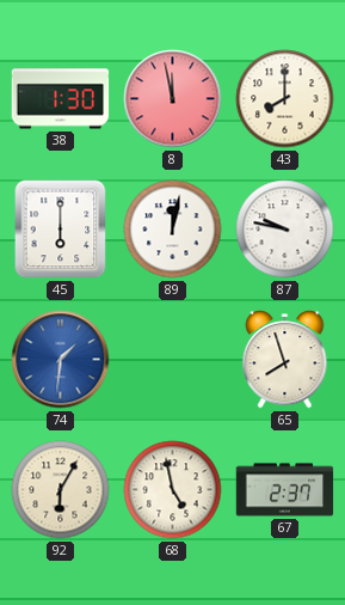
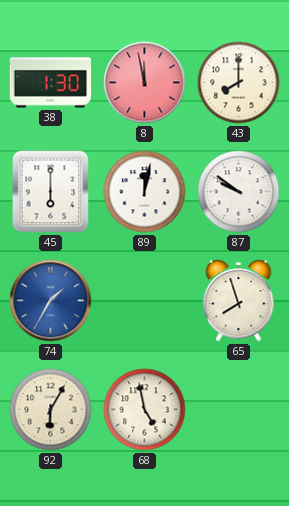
87: 9:47 -> 9:51 (239, 192)
74: 1:31 -> 1:35 (51, 301)
67: 2:37 -> none (285, 490)
